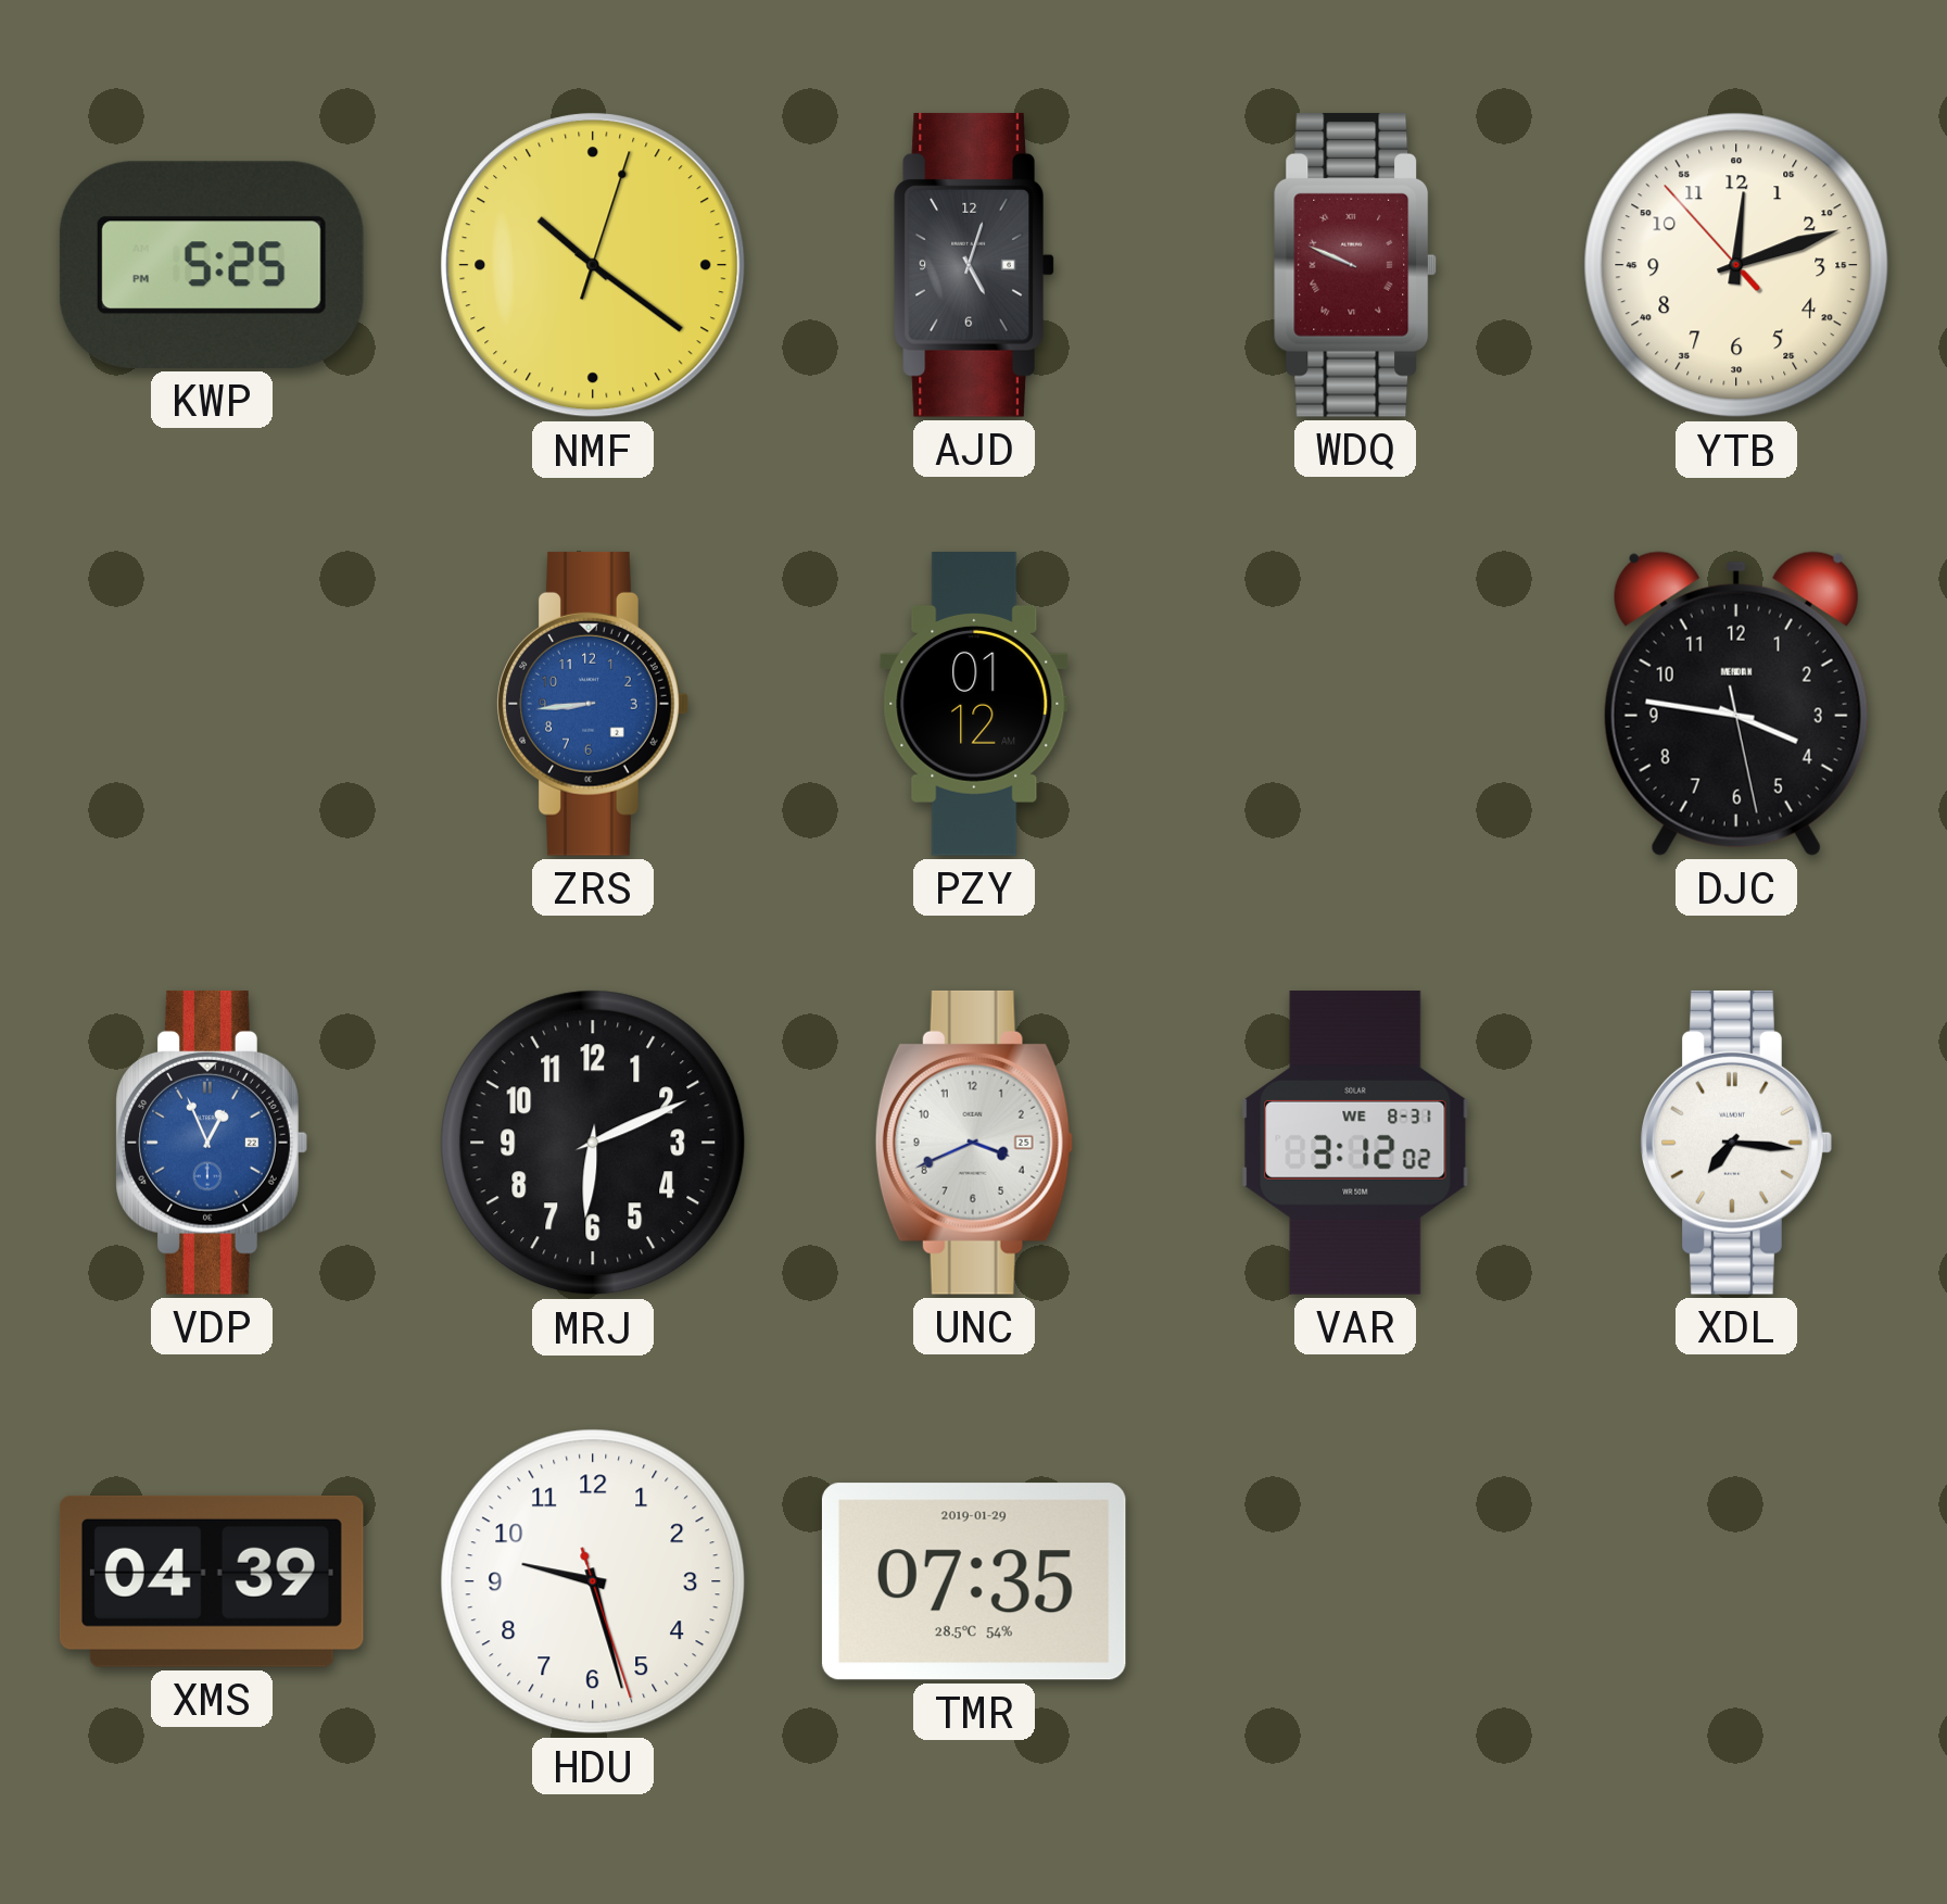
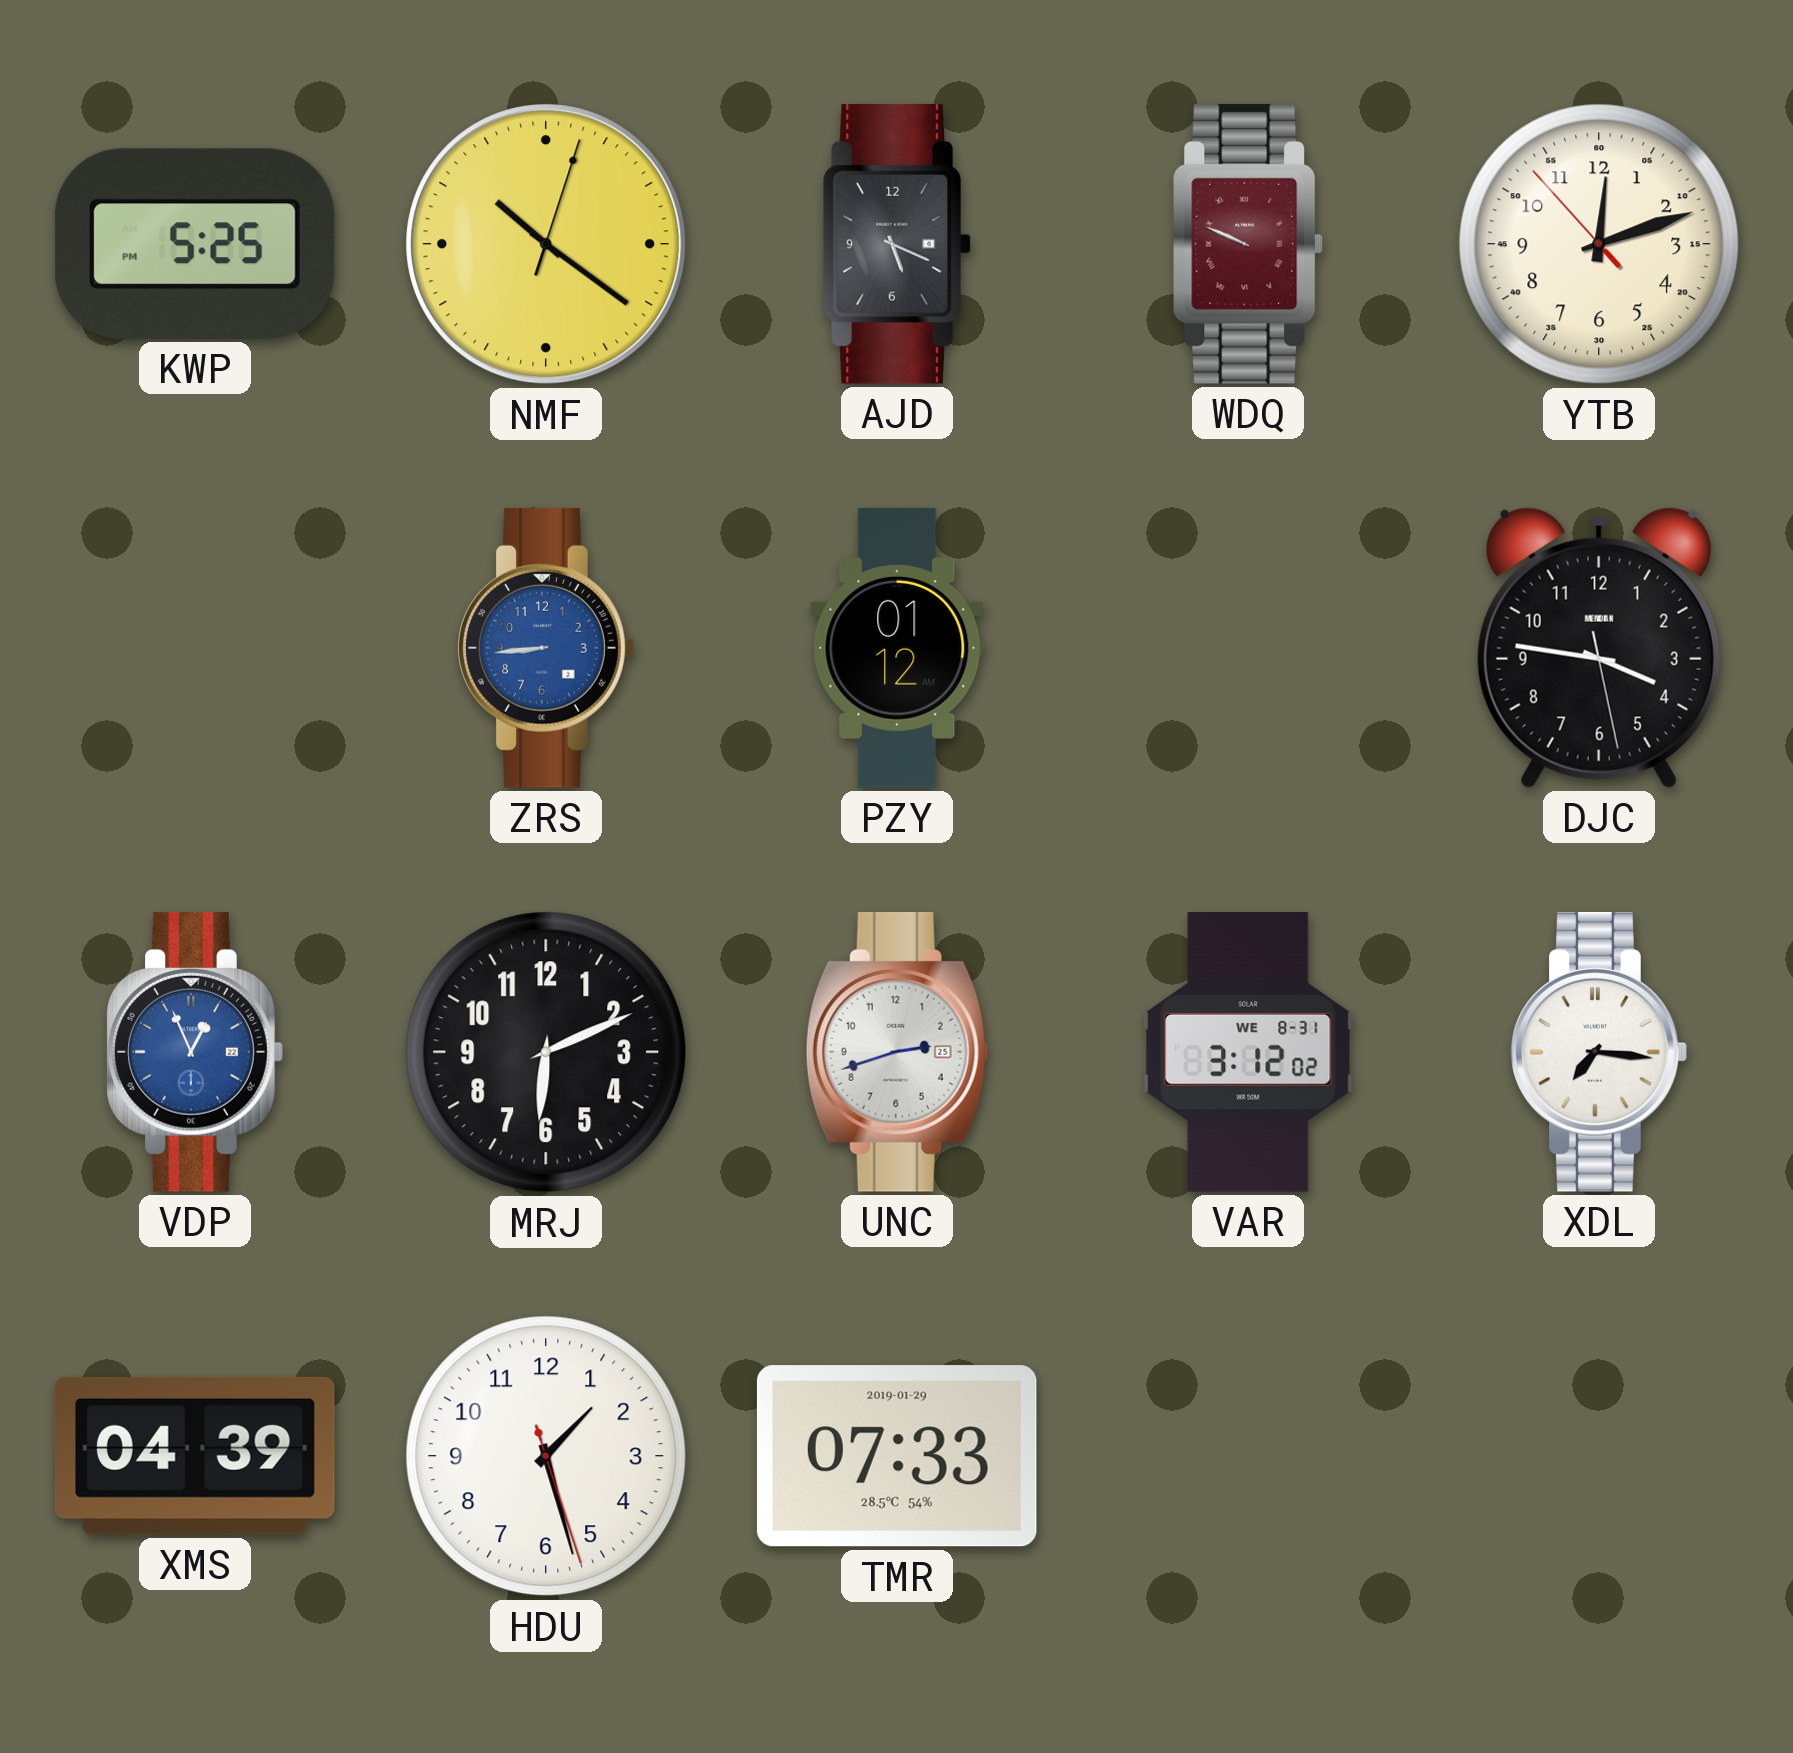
AJD: 5:03 -> 5:19 (897, 244)
UNC: 3:41 -> 2:42 (897, 1052)
HDU: 9:27 -> 1:27 (546, 1456)
TMR: 07:35 -> 07:33 (897, 1456)
